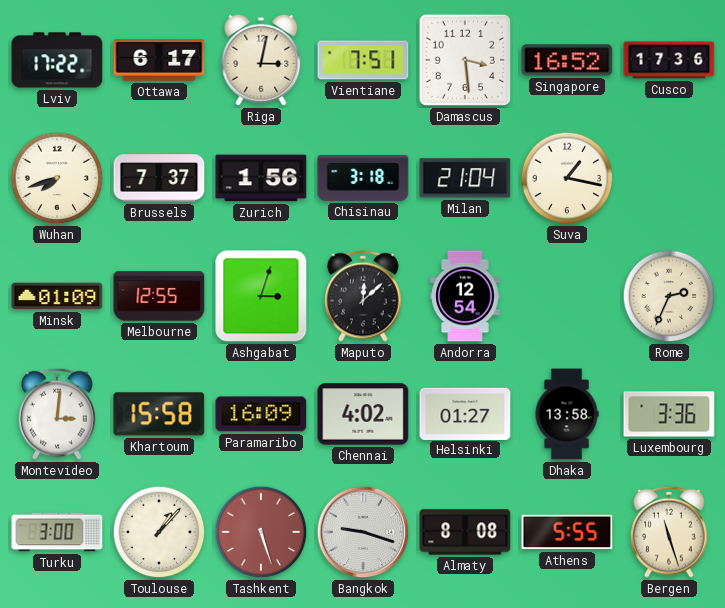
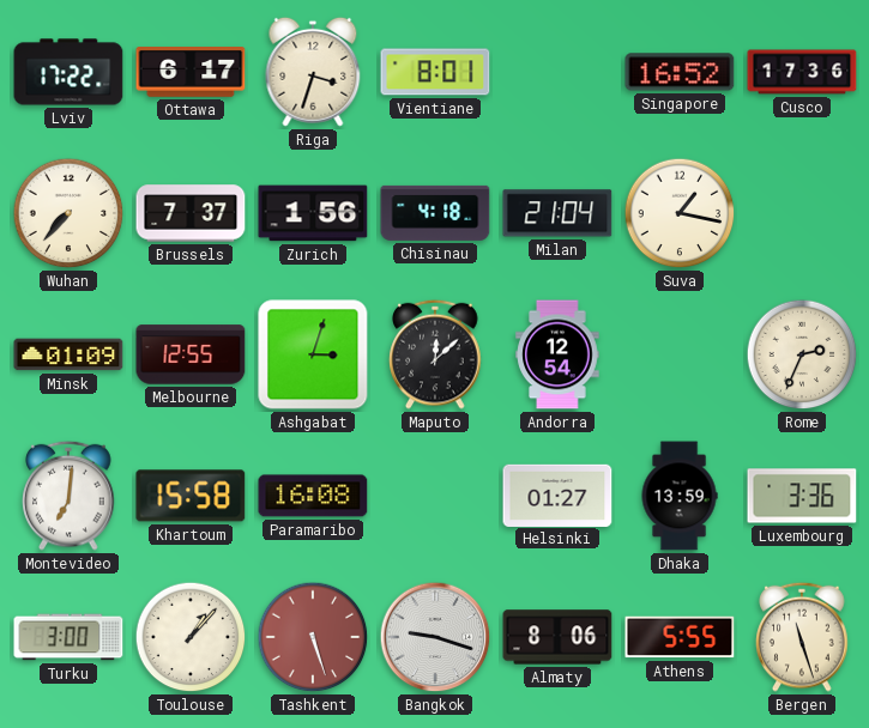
Riga: 3:02 -> 3:33 (313, 72)
Vientiane: 7:51 -> 8:01 (435, 72)
Damascus: 3:29 -> none (465, 60)
Wuhan: 7:42 -> 7:37 (68, 213)
Chisinau: 3:18 -> 4:18 (435, 213)
Montevideo: 3:01 -> 7:01 (68, 496)
Paramaribo: 16:09 -> 16:08 (313, 496)
Chennai: 4:02 -> none (363, 414)
Dhaka: 13:58 -> 13:59 (680, 496)
Almaty: 8:08 -> 8:06 (557, 637)
